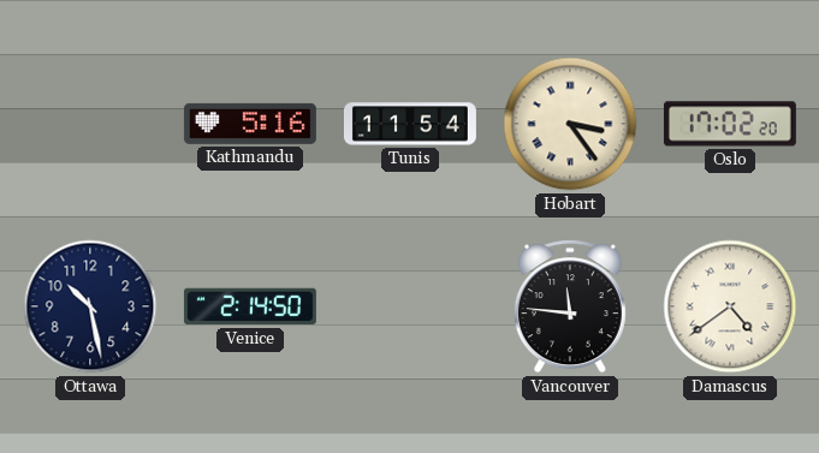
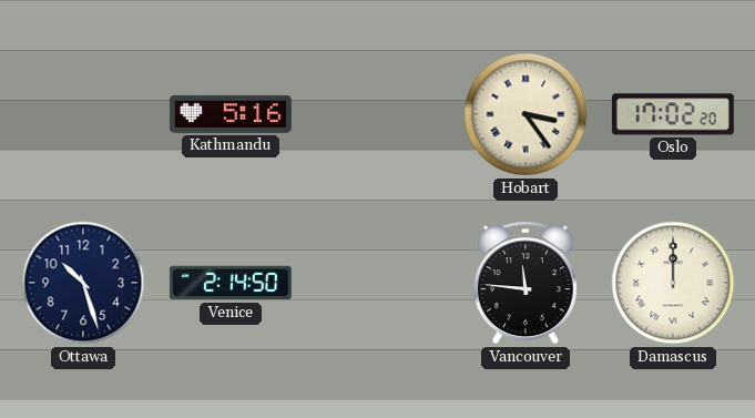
Tunis: 11:54 -> none (410, 124)
Ottawa: 10:28 -> 10:27 (83, 283)
Damascus: 4:39 -> 12:00 (673, 283)
